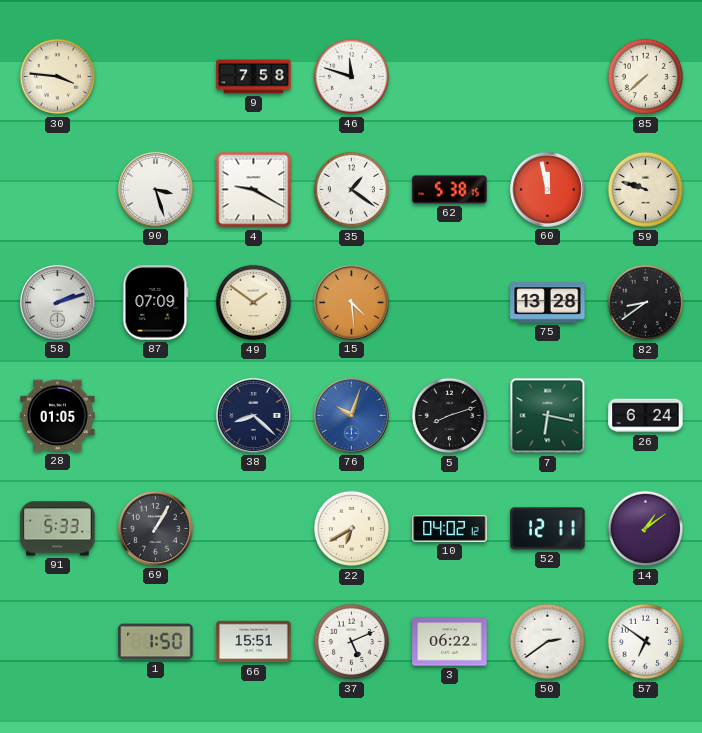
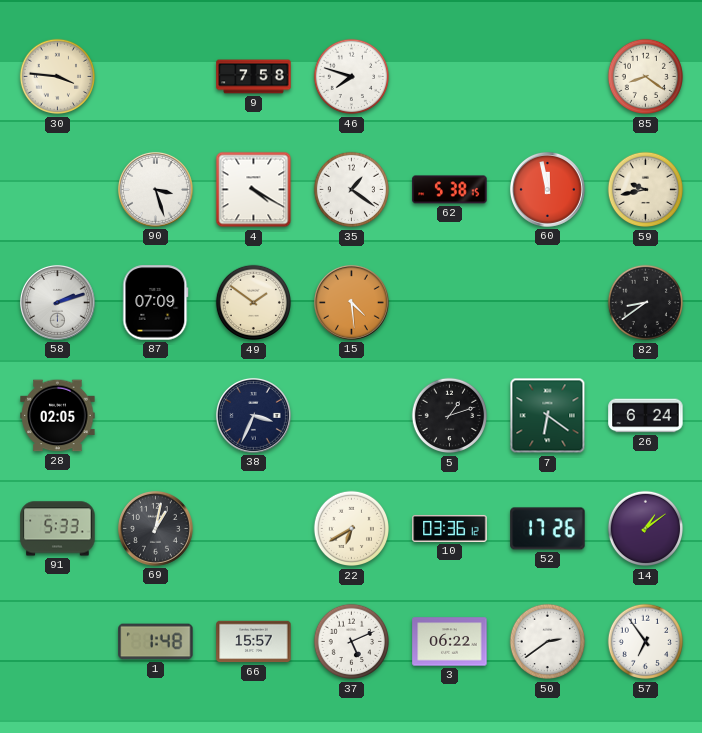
46: 11:48 -> 7:48 (352, 77)
85: 7:38 -> 8:21 (646, 77)
4: 9:20 -> 4:20 (254, 190)
59: 9:48 -> 9:43 (646, 190)
75: 13:28 -> none (548, 303)
28: 01:05 -> 02:05 (58, 416)
38: 8:22 -> 3:34 (253, 415)
76: 10:03 -> none (351, 415)
5: 8:12 -> 1:12 (450, 416)
7: 6:17 -> 6:21 (548, 416)
69: 1:05 -> 1:02 (155, 528)
10: 04:02 -> 03:36 (450, 528)
52: 12:11 -> 17:26 (548, 529)
1: 1:50 -> 1:48 (156, 642)
66: 15:51 -> 15:57 (254, 642)
57: 6:51 -> 6:54 (646, 642)
